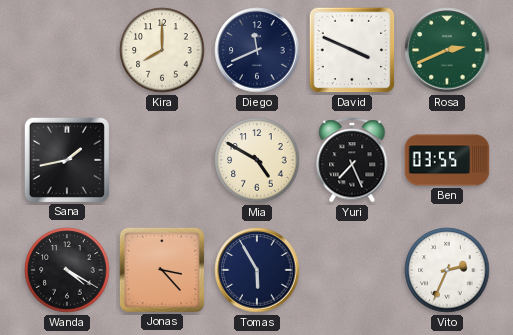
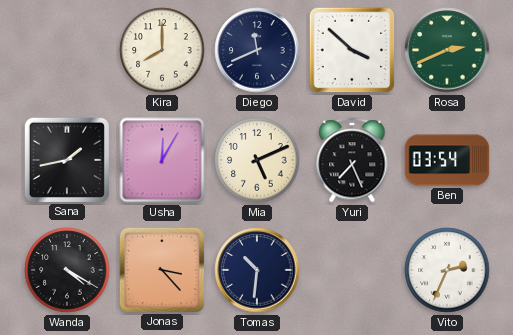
David: 3:49 -> 3:52 (352, 50)
Usha: none -> 12:05 (162, 160)
Mia: 4:50 -> 5:11 (257, 160)
Ben: 03:55 -> 03:54 (447, 160)
Tomas: 5:55 -> 10:31 (257, 270)
